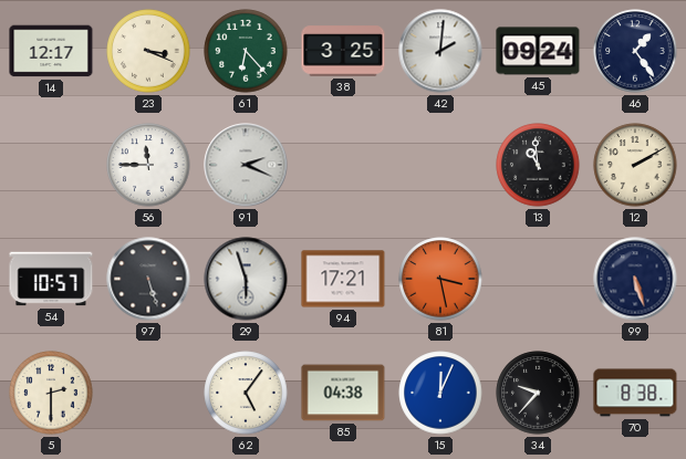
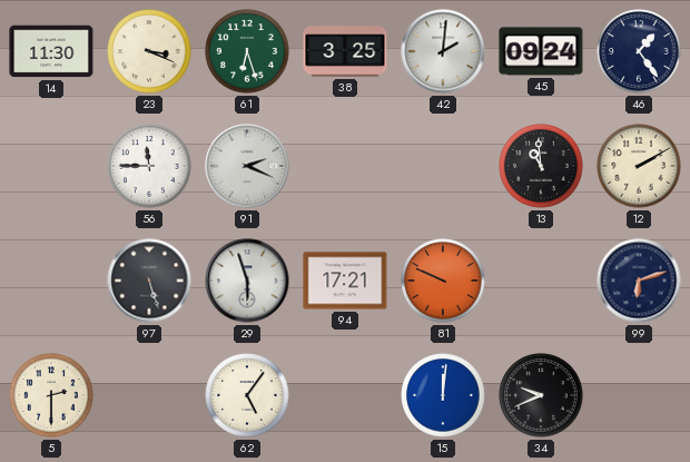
14: 12:17 -> 11:30 (51, 51)
61: 6:23 -> 6:27 (247, 51)
54: 10:57 -> none (51, 279)
81: 3:28 -> 9:49 (443, 281)
99: 5:27 -> 6:12 (639, 281)
85: 04:38 -> none (343, 393)
15: 12:04 -> 12:01 (443, 395)
34: 9:37 -> 9:41 (541, 395)
70: 8:38 -> none (635, 393)
